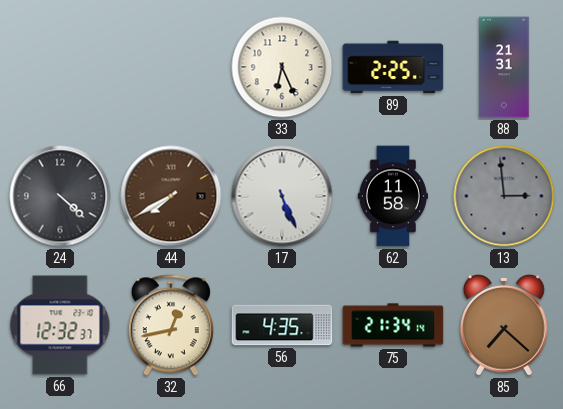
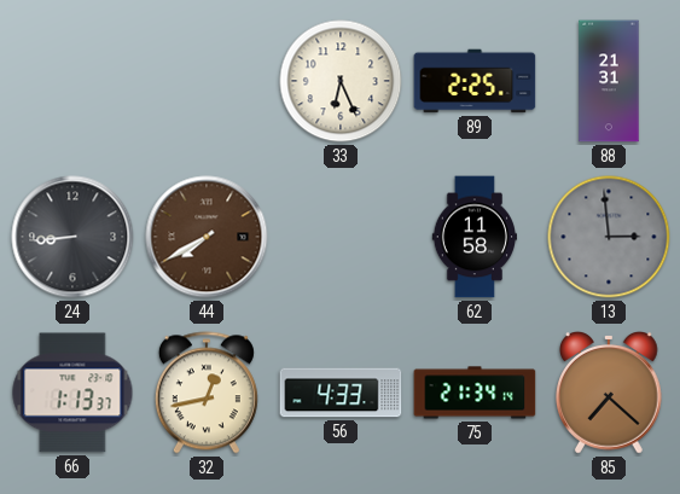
24: 4:22 -> 8:44 (72, 237)
17: 5:26 -> none (282, 196)
66: 12:32 -> 1:13 (72, 393)
56: 4:35 -> 4:33 (341, 393)
